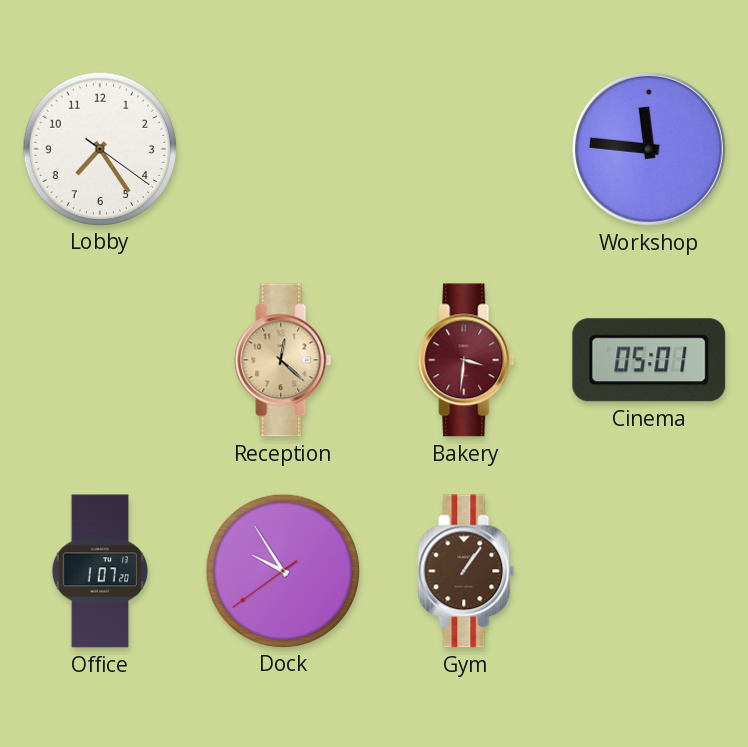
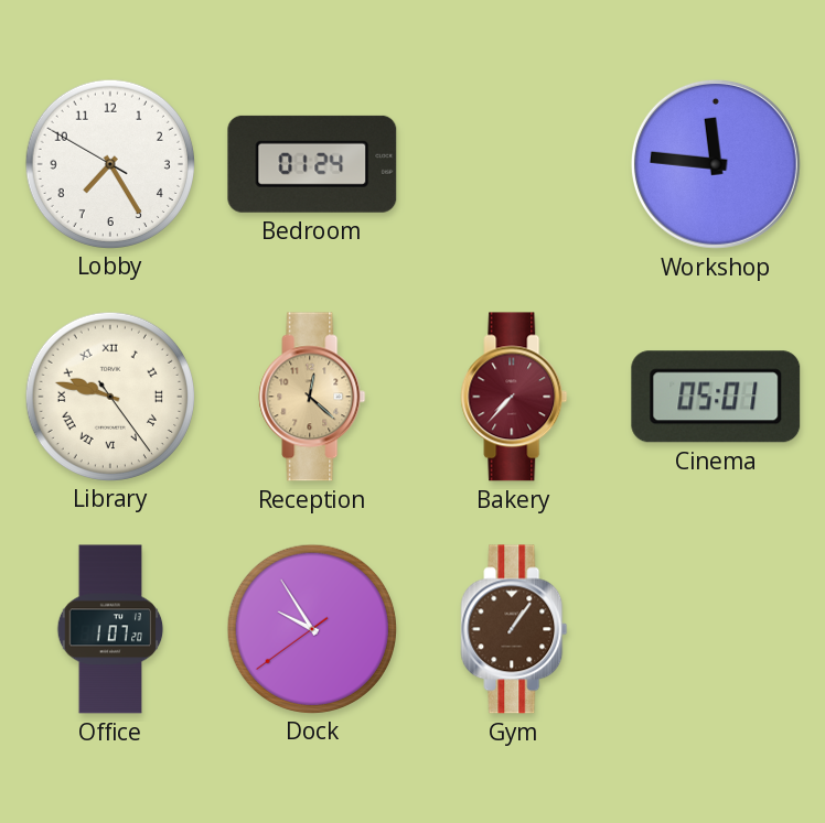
Lobby: 7:24:21 -> 7:24:50 (109, 163)
Bedroom: none -> 01:24 (312, 164)
Library: none -> 9:47 (109, 396)
Bakery: 3:31 -> 7:37 (514, 397)
